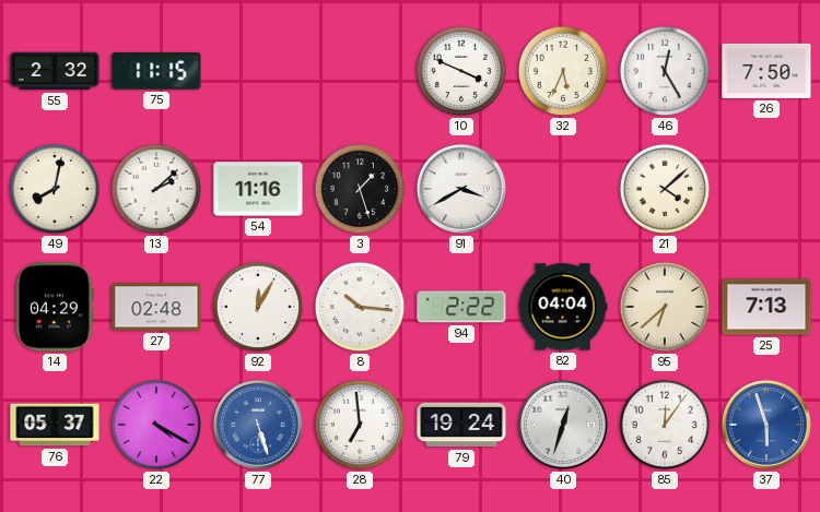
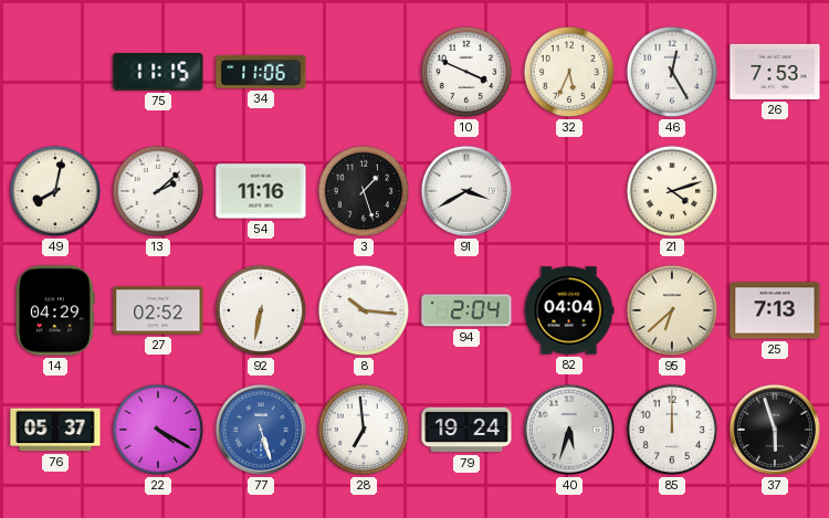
55: 2:32 -> none (55, 71)
34: none -> 11:06 (261, 72)
26: 7:50 -> 7:53 (775, 72)
21: 4:08 -> 4:12 (672, 191)
27: 02:48 -> 02:52 (158, 310)
92: 12:05 -> 6:32 (261, 310)
94: 2:22 -> 2:04 (466, 310)
40: 12:33 -> 5:33 (569, 430)
85: 12:06 -> 12:00 (672, 430)
37 dial: blue -> black (775, 430)
